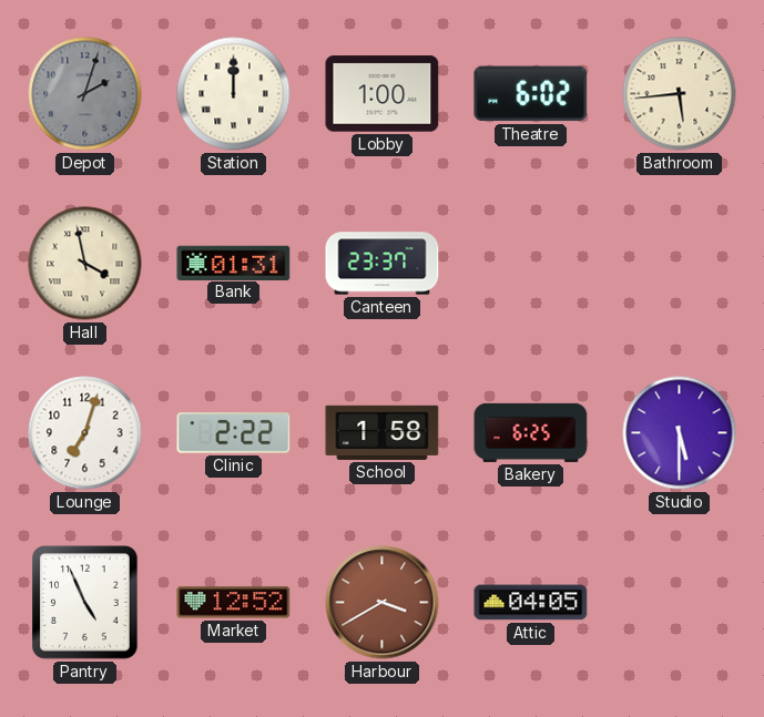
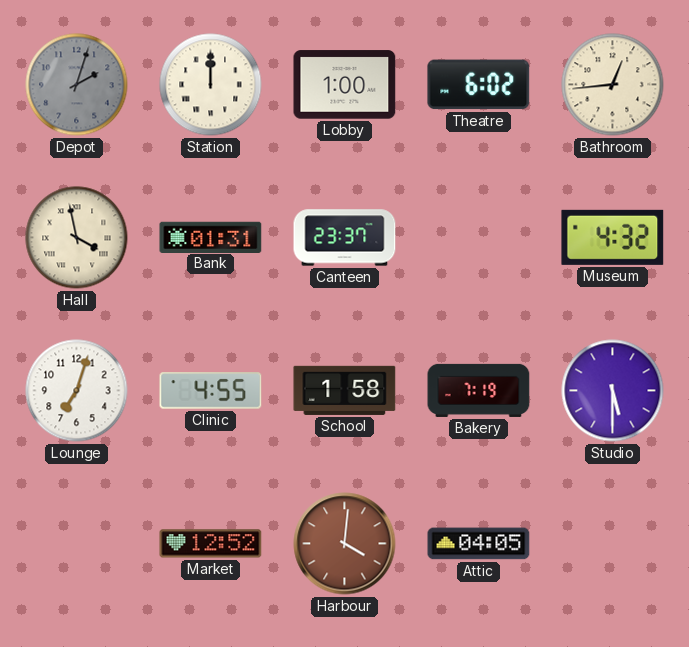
Bathroom: 5:44 -> 12:44 (613, 85)
Museum: none -> 4:32 (613, 237)
Clinic: 2:22 -> 4:55 (211, 391)
Bakery: 6:25 -> 7:19 (479, 390)
Pantry: 4:56 -> none (85, 603)
Harbour: 3:40 -> 4:01 (345, 544)
